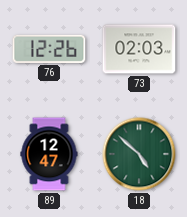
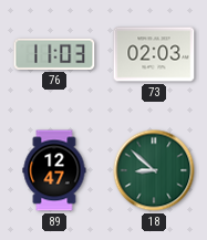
76: 12:26 -> 11:03 (54, 54)
18: 4:52 -> 8:52 (154, 170)
